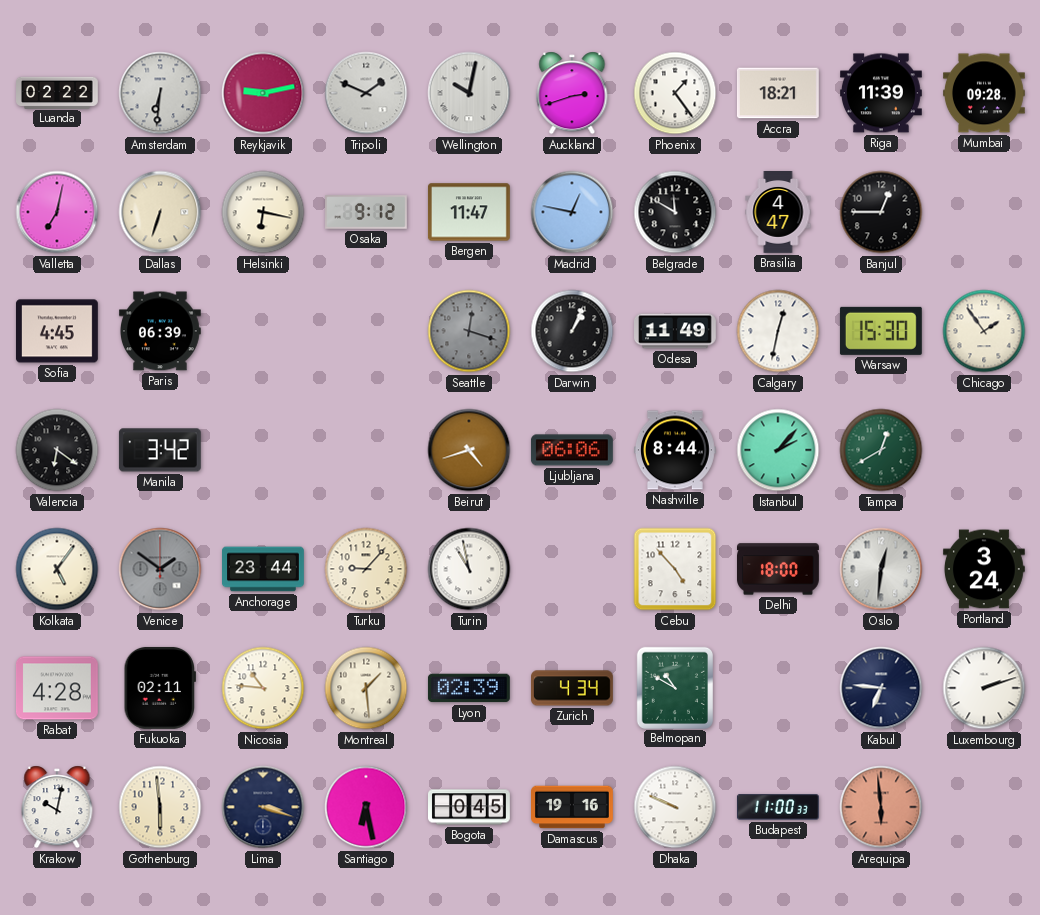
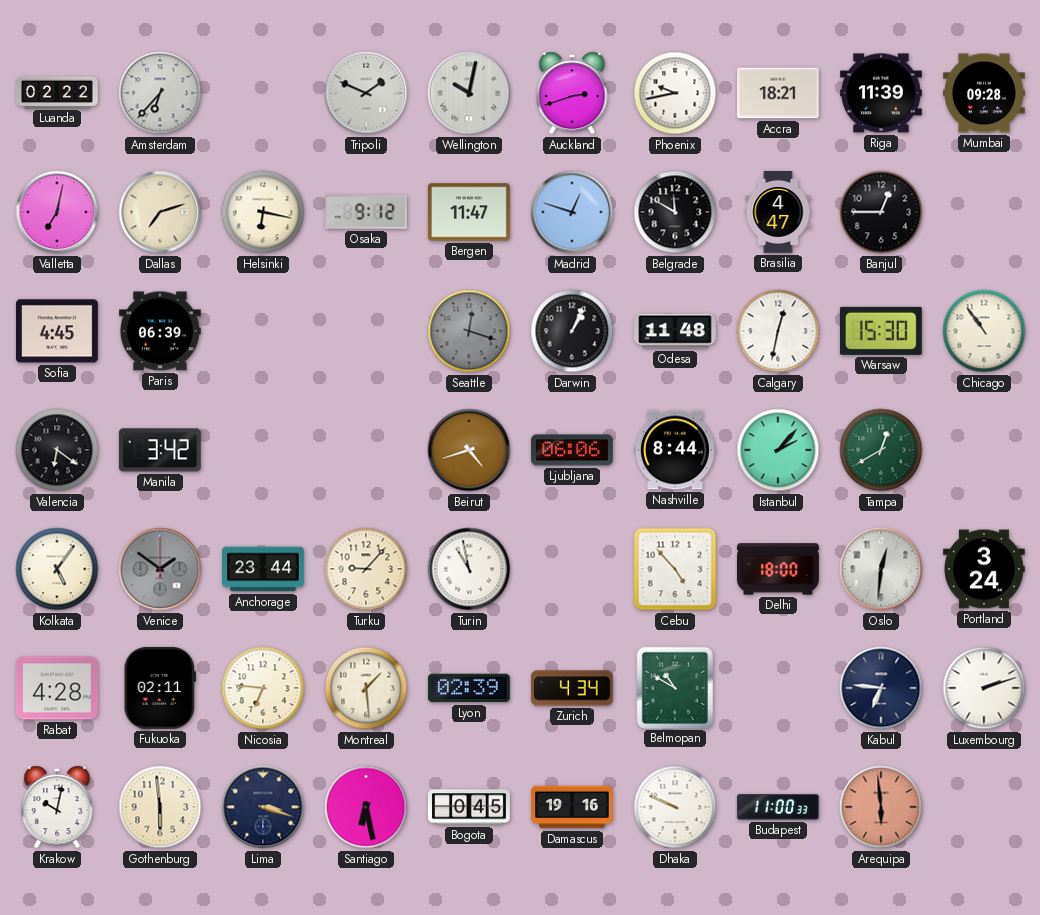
Amsterdam: 6:31 -> 6:37 (160, 93)
Reykjavik: 9:13 -> none (263, 93)
Phoenix: 1:24 -> 9:43 (675, 93)
Dallas: 6:33 -> 7:12 (160, 212)
Madrid: 12:47 -> 12:48 (572, 212)
Odesa: 11:49 -> 11:48 (676, 331)
Chicago: 1:54 -> 10:54 (984, 331)
Nicosia: 10:46 -> 6:46 (263, 688)
